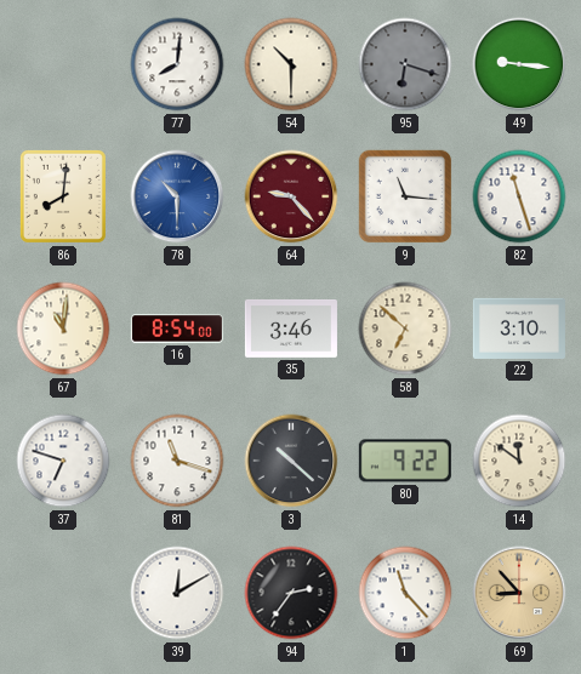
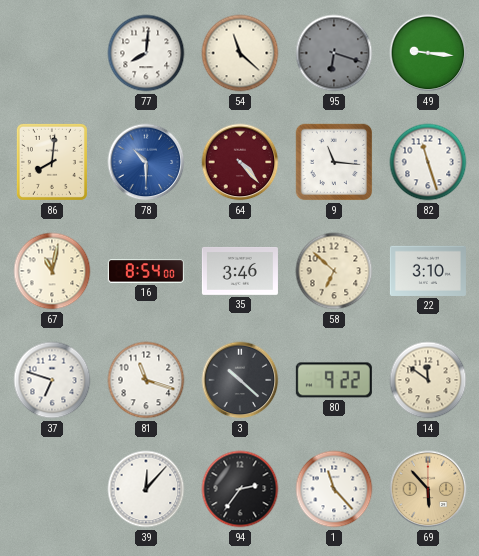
54: 10:30 -> 11:22 (240, 53)
64: 9:23 -> 4:23 (240, 162)
67: 11:01 -> 11:02 (52, 271)
39: 12:10 -> 12:07 (146, 489)
69: 8:53 -> 5:53 (428, 489)
